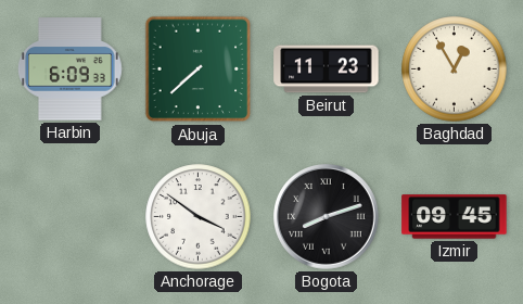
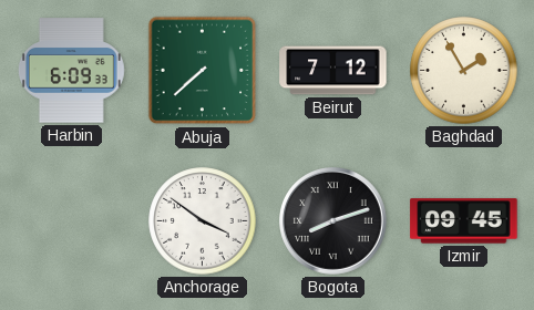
Beirut: 11:23 -> 7:12 (333, 71)
Baghdad: 12:55 -> 1:55 (464, 71)
